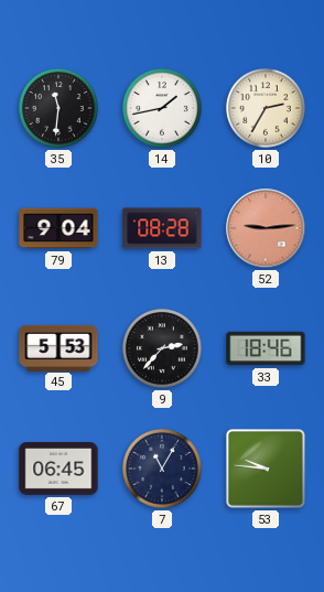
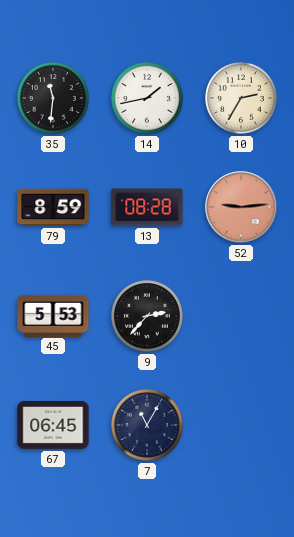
79: 9:04 -> 8:59 (53, 207)
33: 18:46 -> none (266, 348)
53: 9:46 -> none (267, 470)
